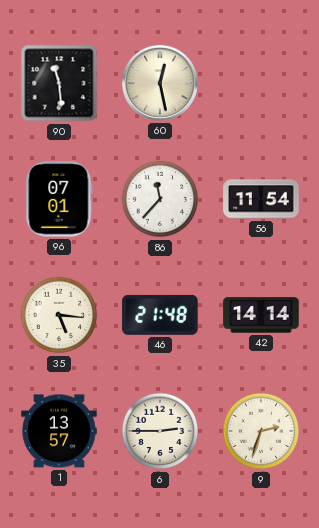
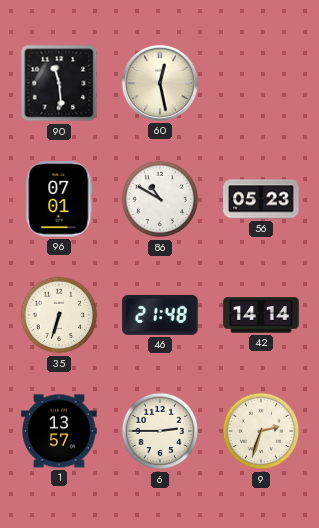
86: 11:37 -> 10:50 (160, 199)
56: 11:54 -> 05:23 (261, 199)
35: 5:16 -> 6:33 (59, 315)
